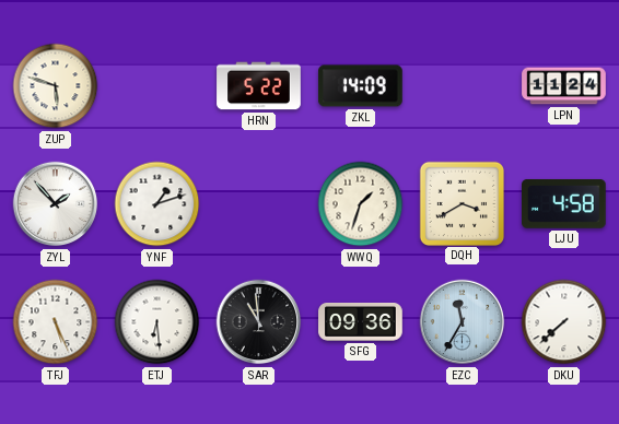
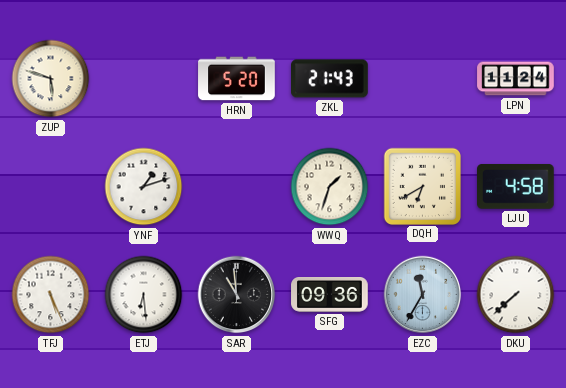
HRN: 5:22 -> 5:20 (237, 79)
ZKL: 14:09 -> 21:43 (330, 79)
ZYL: 1:53 -> none (56, 204)
DQH: 3:40 -> 6:40 (422, 186)
